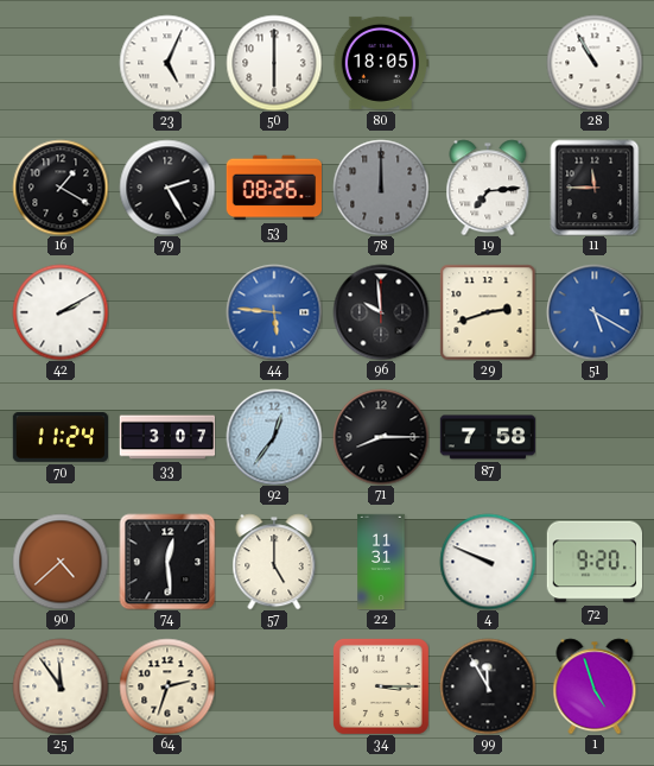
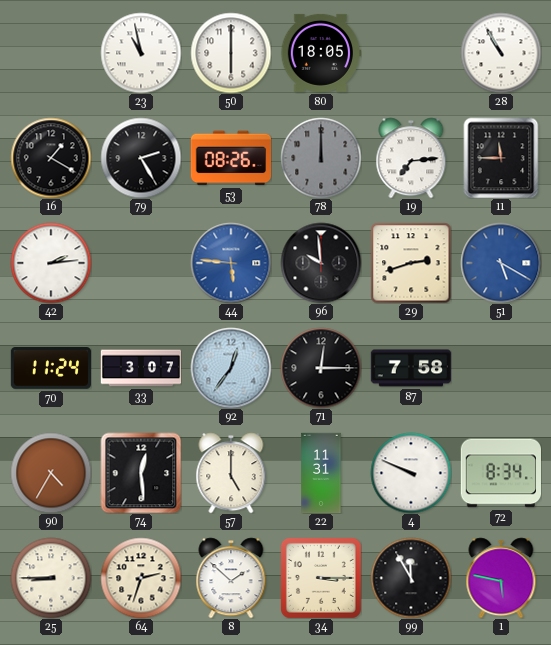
23: 5:04 -> 10:58 (141, 53)
42: 2:10 -> 2:14 (51, 263)
71: 8:15 -> 12:15 (321, 368)
90: 4:38 -> 4:35 (51, 473)
72: 9:20 -> 8:34 (500, 473)
25: 11:54 -> 8:45 (51, 578)
8: none -> 1:52 (231, 578)
1: 4:57 -> 5:47 (501, 578)
